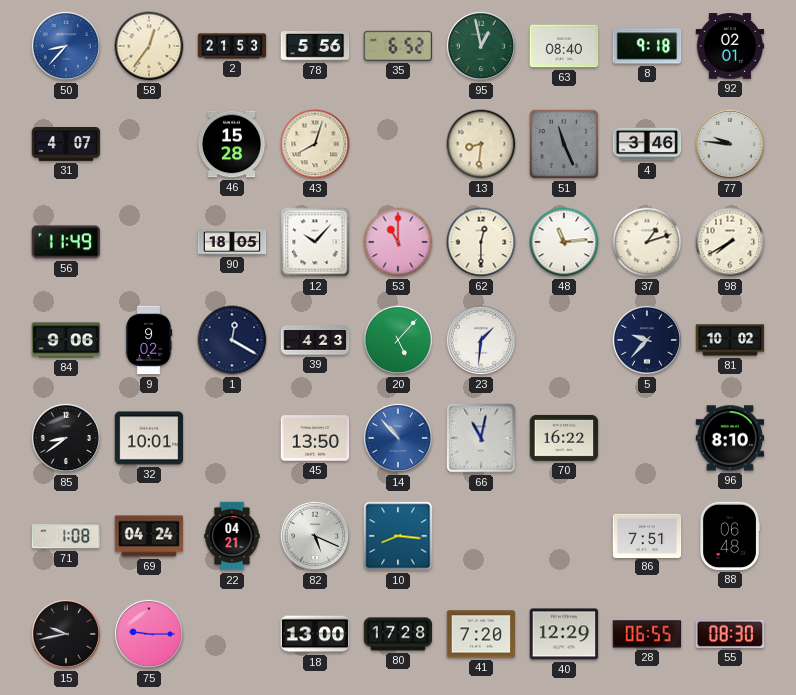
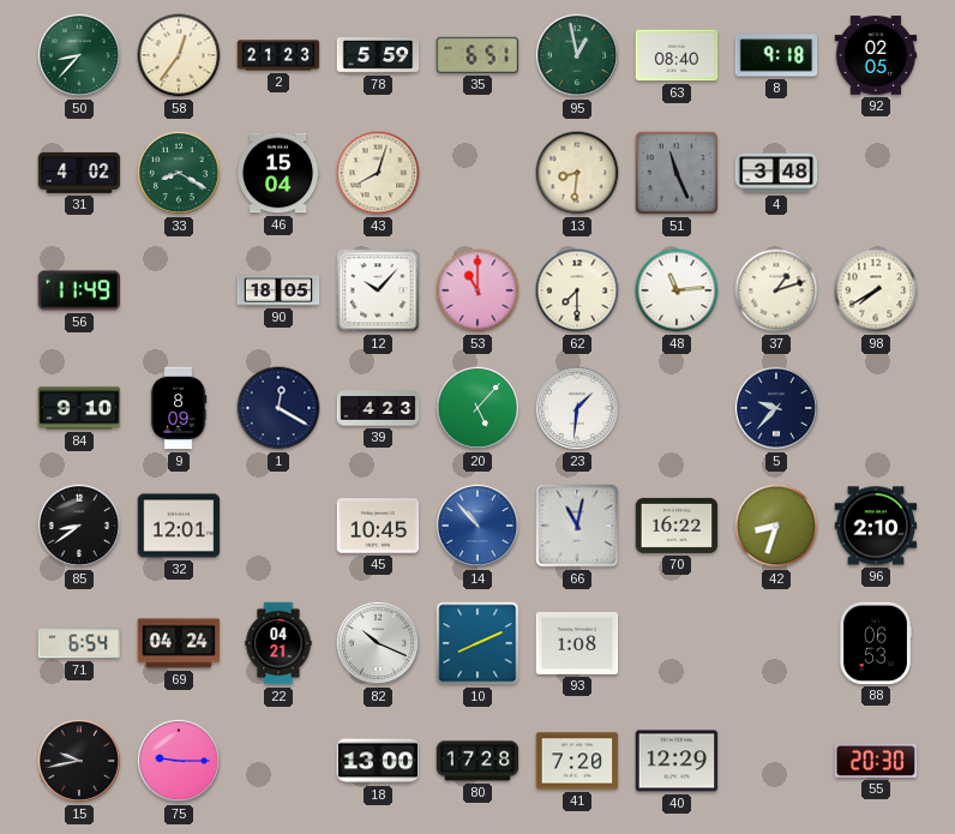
50 dial: blue -> green (79, 55)
2: 21:53 -> 21:23 (278, 55)
78: 5:56 -> 5:59 (378, 56)
35: 6:52 -> 6:51 (477, 55)
92: 02:01 -> 02:05 (876, 55)
31: 4:07 -> 4:02 (79, 173)
33: none -> 8:20 (179, 173)
46: 15:28 -> 15:04 (278, 173)
4: 3:46 -> 3:48 (776, 173)
77: 9:46 -> none (730, 144)
62: 12:30 -> 7:30 (577, 290)
84: 9:06 -> 9:10 (79, 408)
9: 9:02 -> 8:09 (179, 408)
81: 10:02 -> none (730, 340)
32: 10:01 -> 12:01 (179, 526)
45: 13:50 -> 10:45 (378, 526)
42: none -> 8:33 (776, 526)
96: 8:10 -> 2:10 (876, 526)
71: 1:08 -> 6:54 (79, 643)
82: 5:19 -> 10:19 (378, 643)
10: 8:16 -> 8:11 (477, 643)
93: none -> 1:08 (577, 643)
86: 7:51 -> none (647, 535)
88: 06:48 -> 06:53 (876, 643)
28: 06:55 -> none (647, 634)
55: 08:30 -> 20:30 (876, 761)
